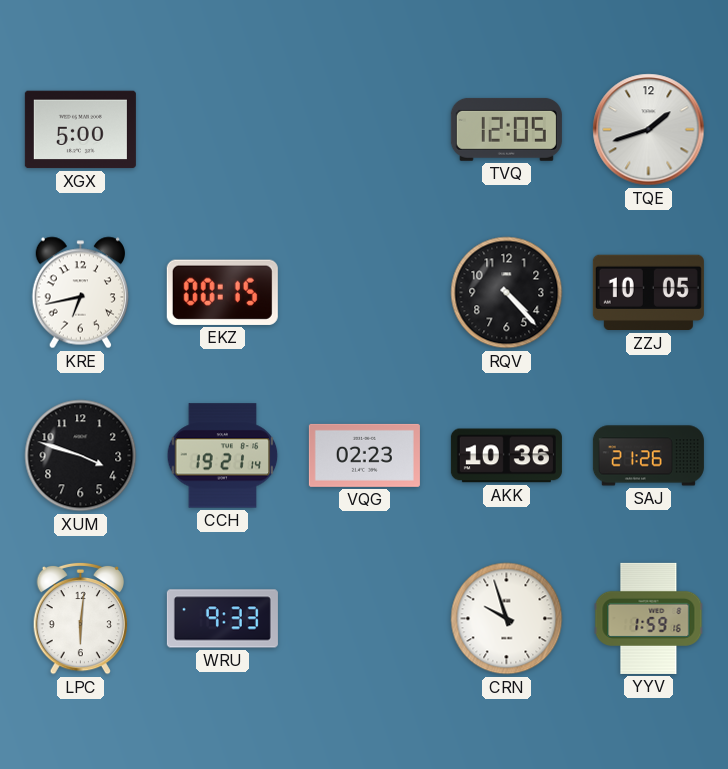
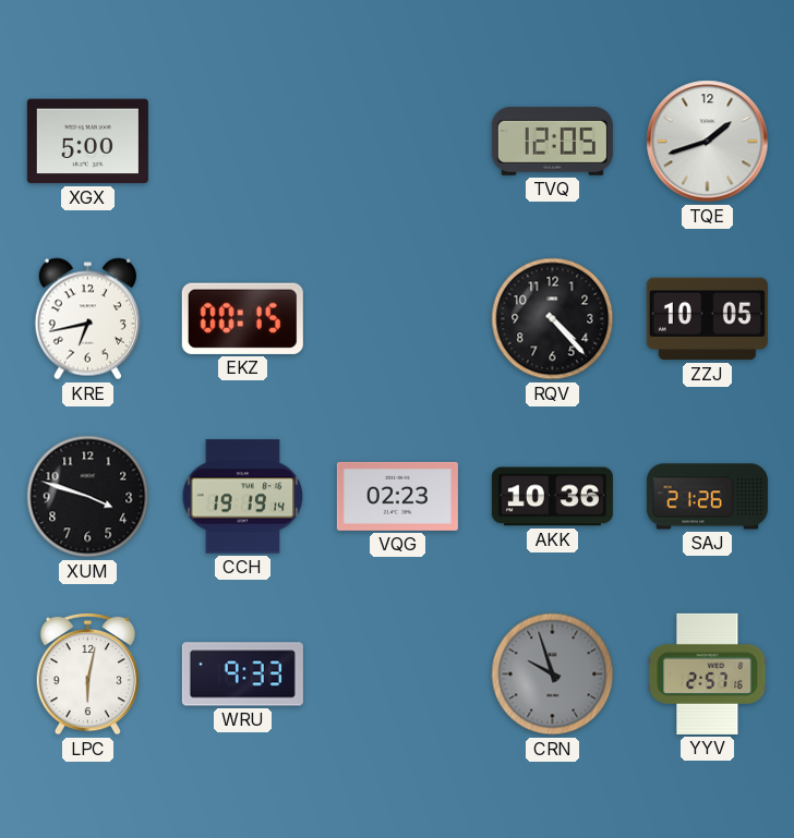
CCH: 19:21 -> 19:19 (243, 497)
LPC: 6:01 -> 6:02 (87, 673)
CRN dial: white -> grey (553, 675)
YYV: 1:59 -> 2:57 (708, 673)
